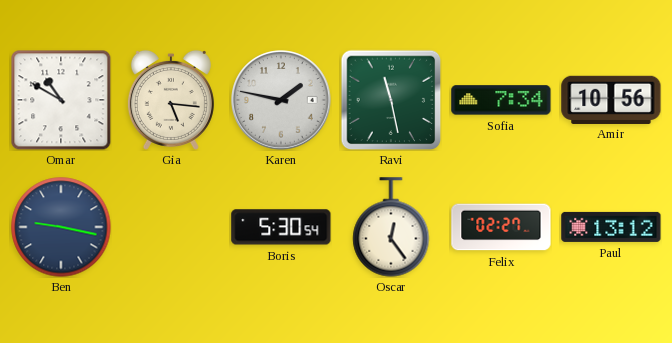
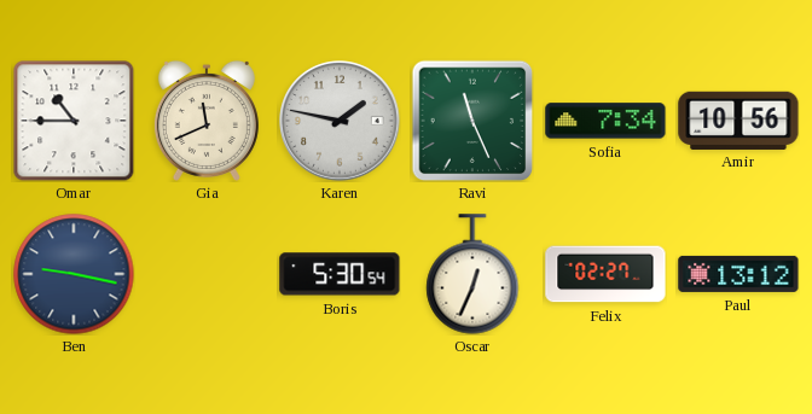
Omar: 10:50 -> 10:45 (74, 121)
Gia: 5:16 -> 11:41 (207, 121)
Ravi: 11:28 -> 11:26 (472, 121)
Oscar: 12:24 -> 12:34 (472, 274)
